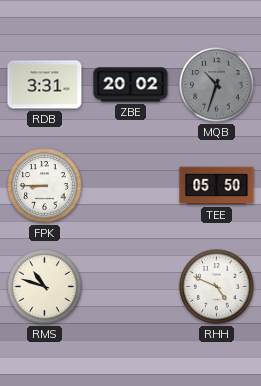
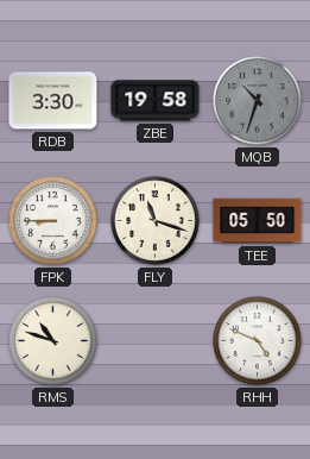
RDB: 3:31 -> 3:30 (53, 101)
ZBE: 20:02 -> 19:58 (156, 101)
FLY: none -> 11:18 (156, 221)
